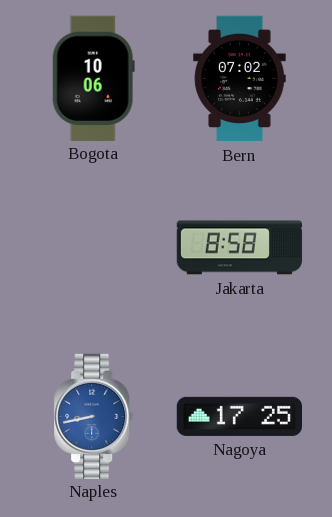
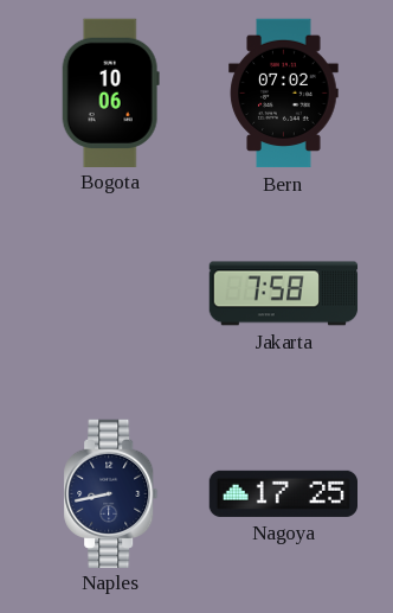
Jakarta: 8:58 -> 7:58 (284, 294)
Naples dial: blue -> navy (111, 493)
